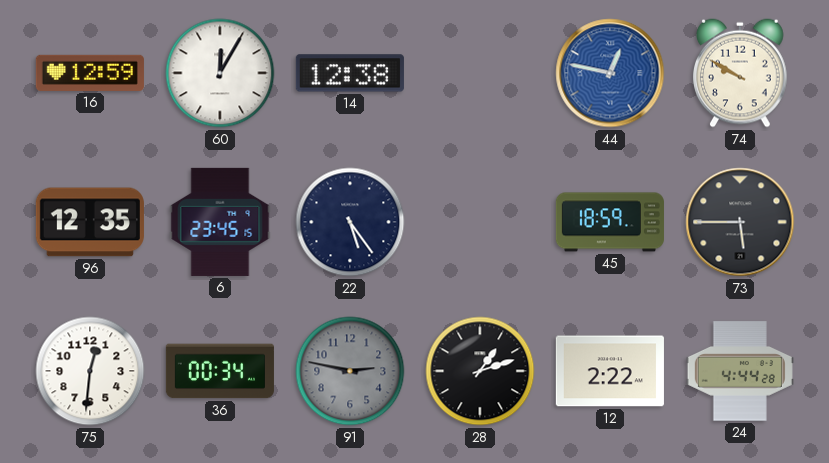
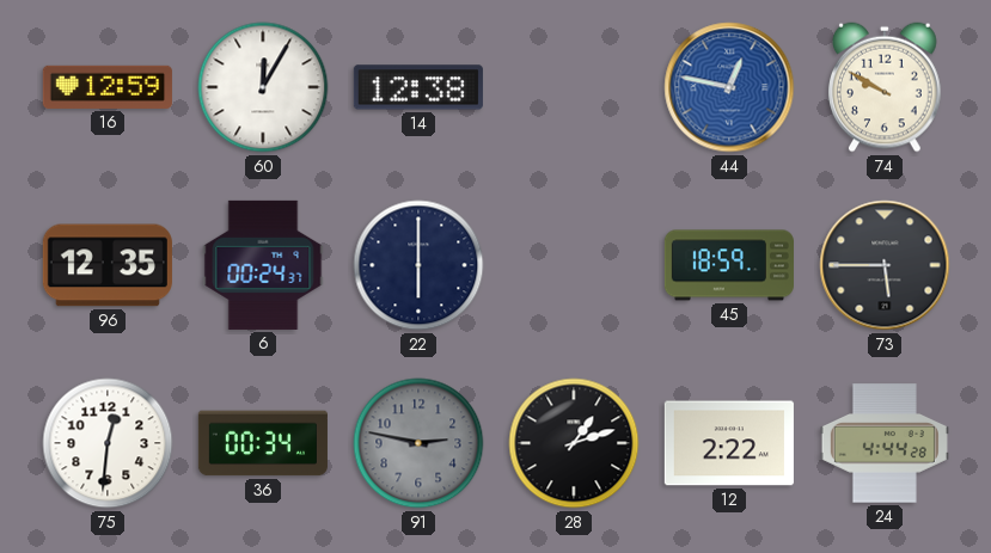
6: 23:45 -> 00:24 (263, 265)
22: 5:24 -> 6:00 (418, 265)
